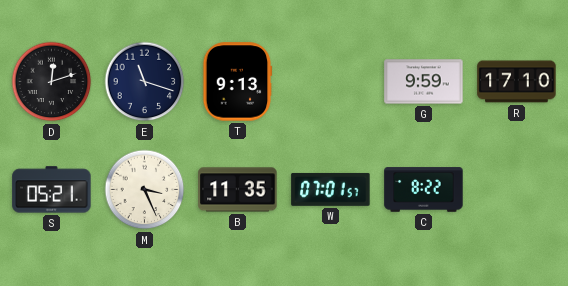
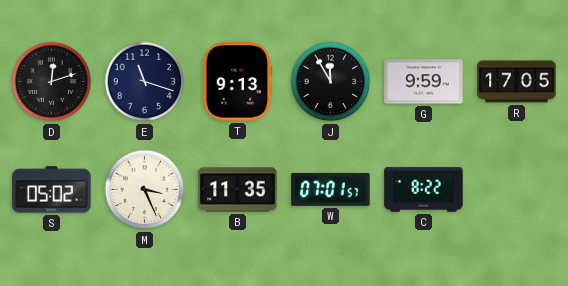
J: none -> 11:55 (331, 82)
R: 17:10 -> 17:05 (517, 82)
S: 05:21 -> 05:02 (52, 190)
